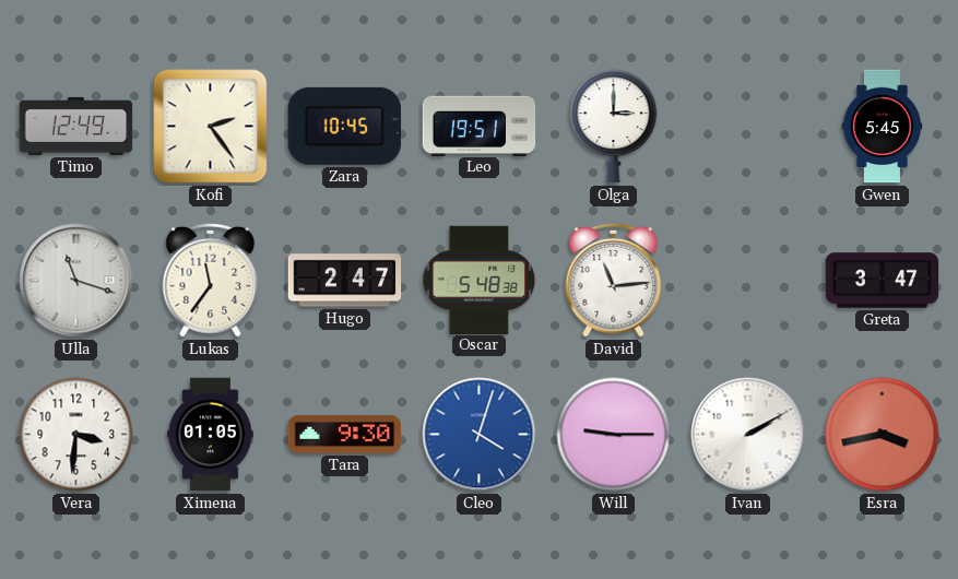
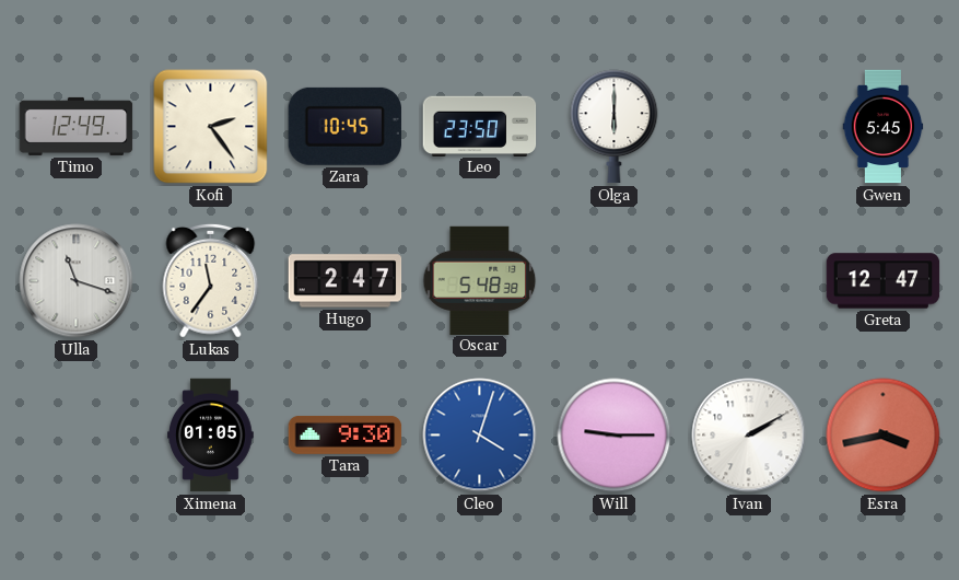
Leo: 19:51 -> 23:50 (480, 126)
Olga: 3:00 -> 6:00 (615, 127)
David: 11:14 -> none (614, 280)
Greta: 3:47 -> 12:47 (884, 281)
Vera: 3:31 -> none (76, 435)
